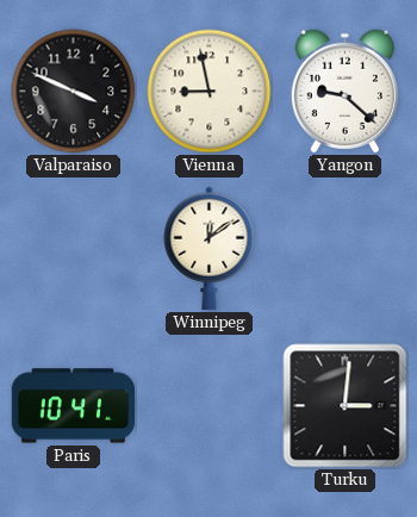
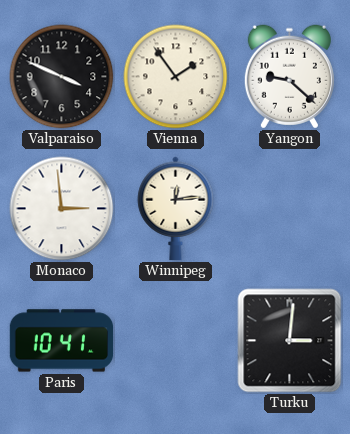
Vienna: 8:58 -> 1:54 (176, 77)
Monaco: none -> 2:59 (62, 209)
Winnipeg: 12:09 -> 12:14 (176, 209)
